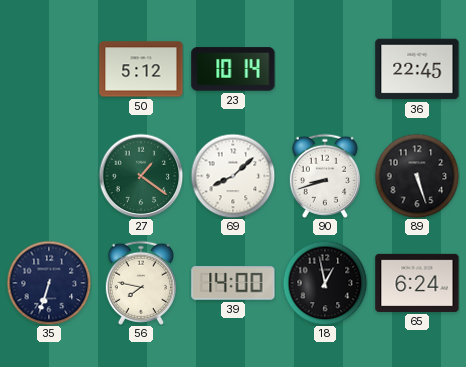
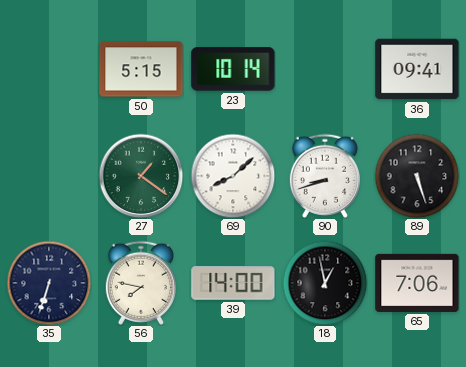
50: 5:12 -> 5:15 (141, 69)
36: 22:45 -> 09:41 (417, 69)
65: 6:24 -> 7:06 (417, 283)
